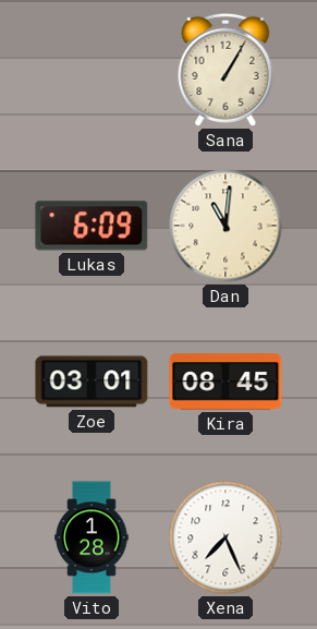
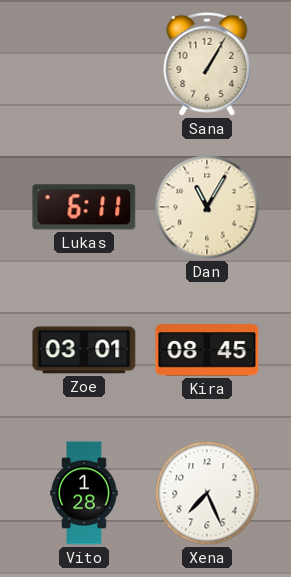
Lukas: 6:09 -> 6:11 (84, 207)
Dan: 11:01 -> 11:05 (207, 207)
